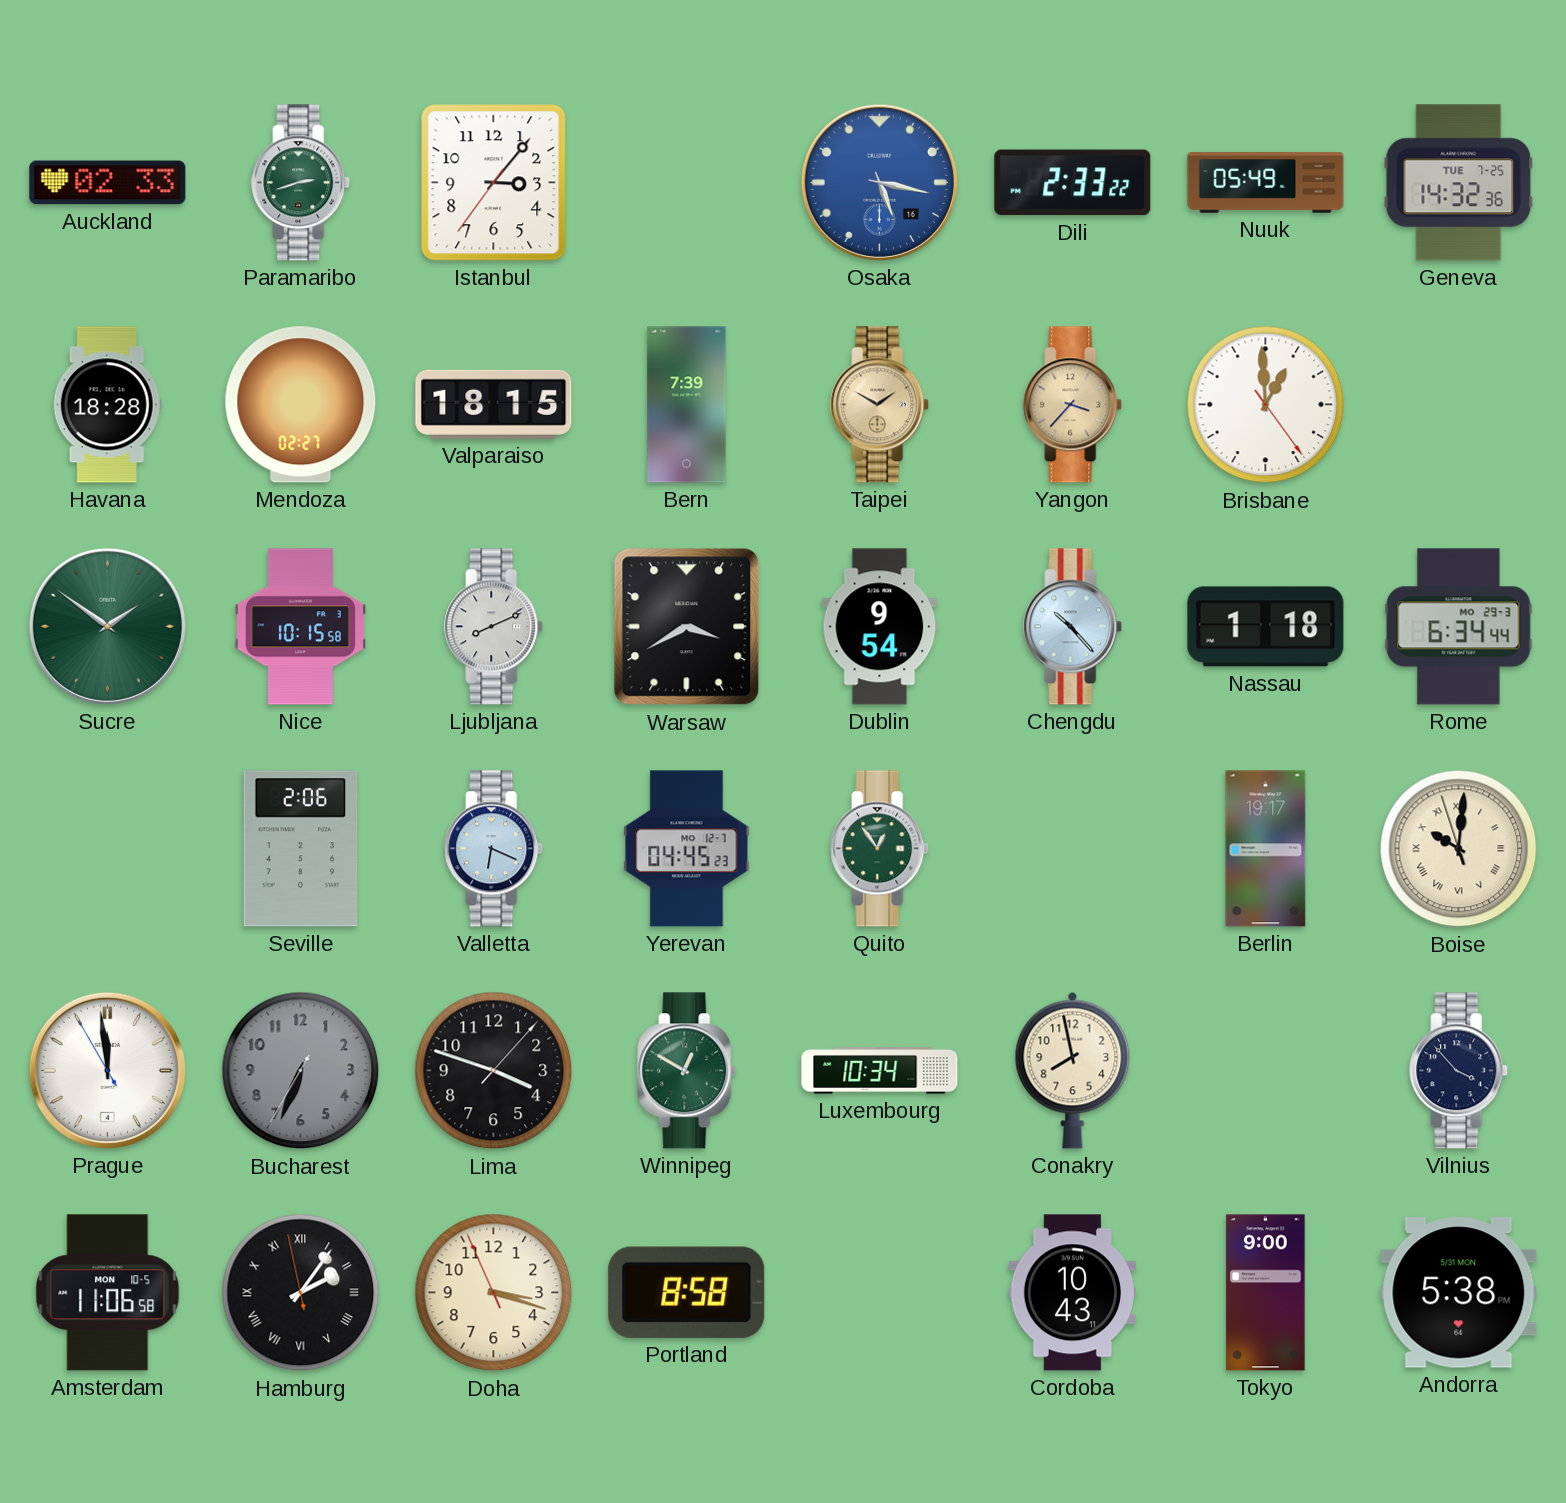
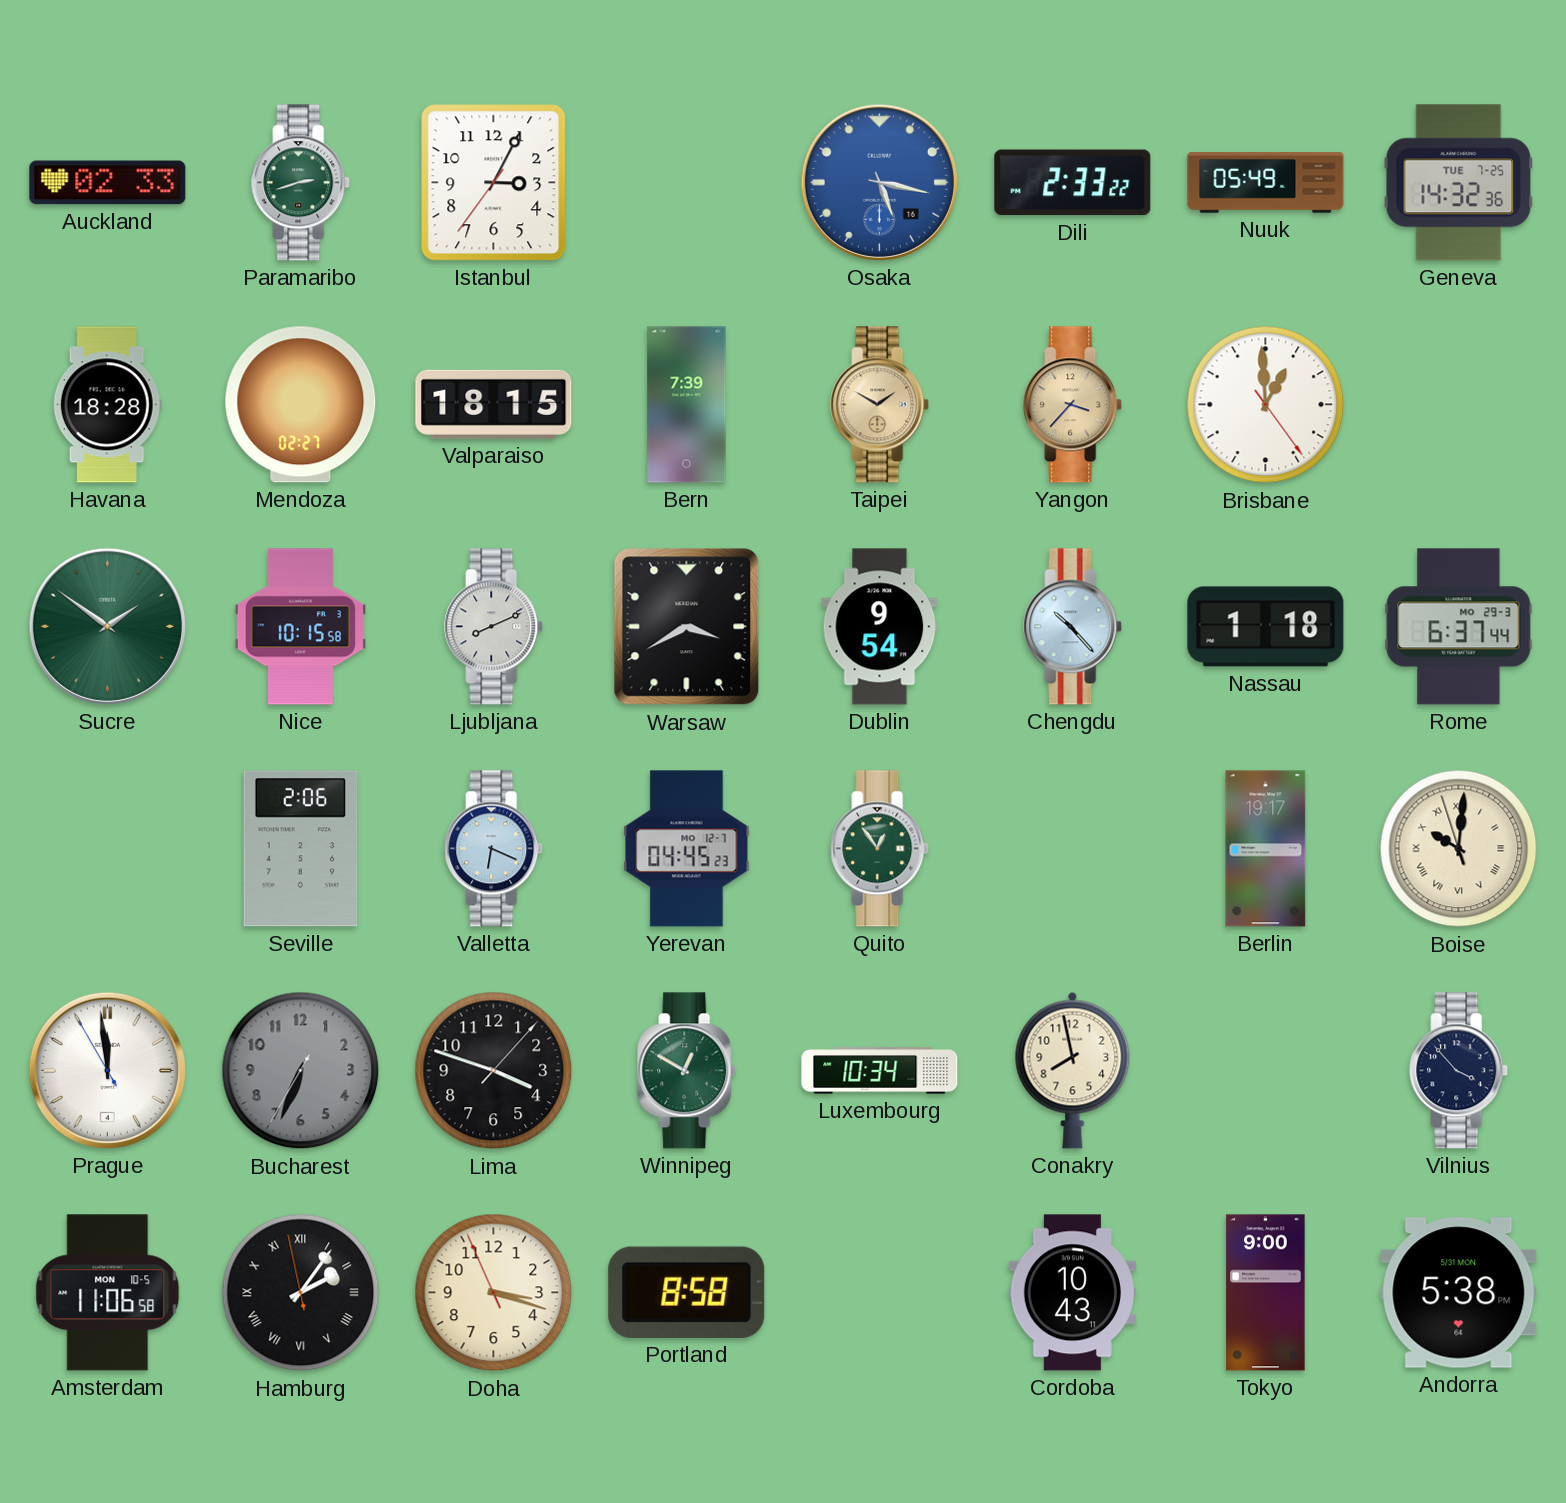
Istanbul: 3:06 -> 3:04 (494, 183)
Rome: 6:34 -> 6:37 (1459, 627)
